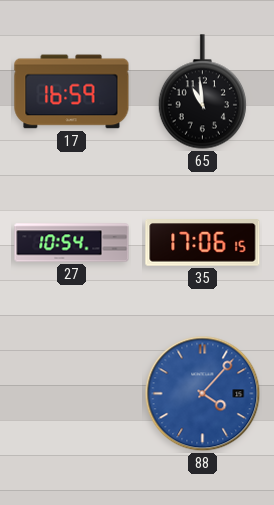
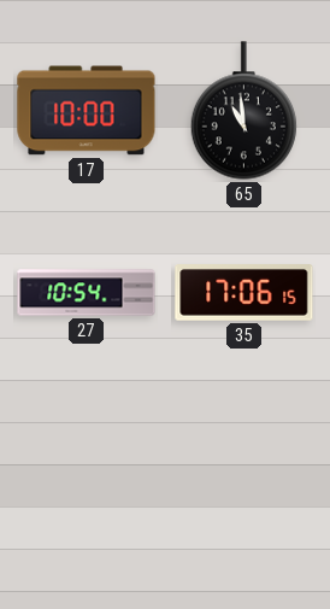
17: 16:59 -> 10:00 (87, 111)
88: 4:07 -> none (203, 394)
